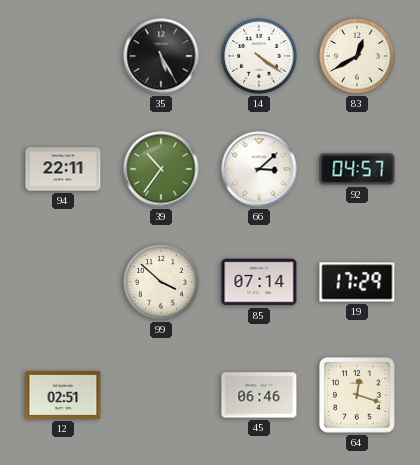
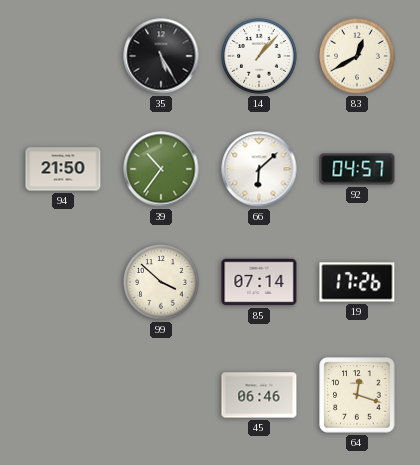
14: 4:21 -> 1:07 (259, 56)
94: 22:11 -> 21:50 (63, 169)
66: 3:08 -> 6:08 (259, 169)
19: 17:29 -> 17:26 (357, 282)
12: 02:51 -> none (63, 395)
